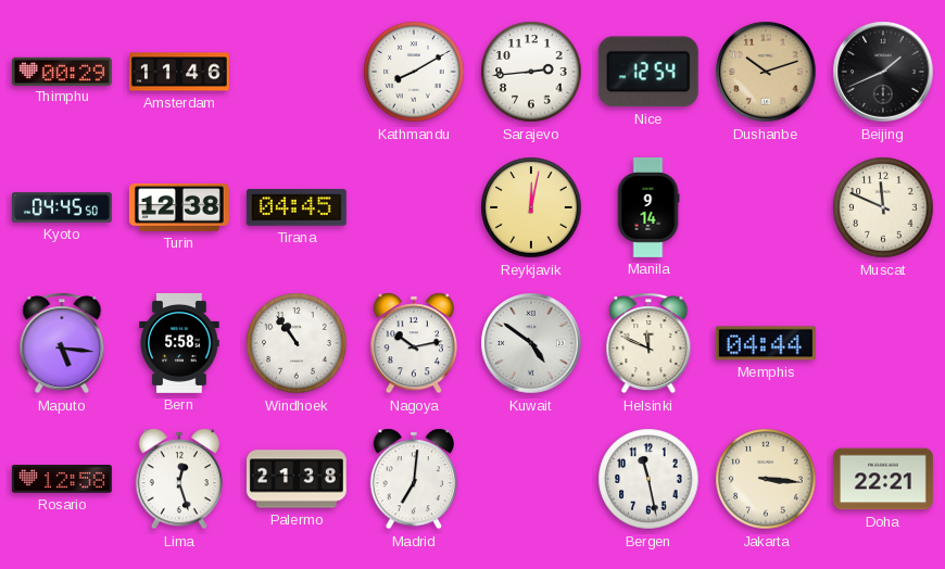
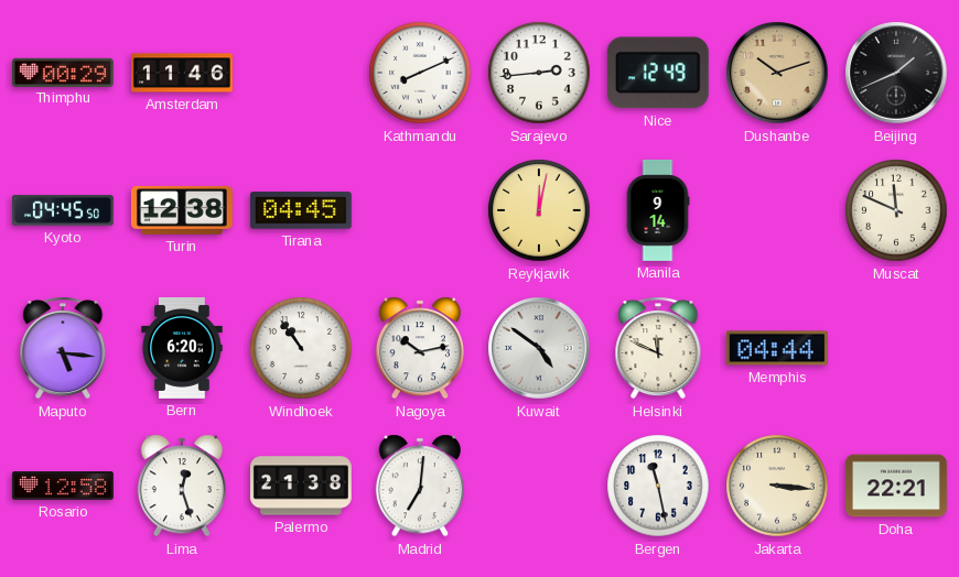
Kathmandu: 8:10 -> 8:11 (420, 73)
Nice: 12:54 -> 12:49 (658, 73)
Bern: 5:58 -> 6:20 (182, 348)
